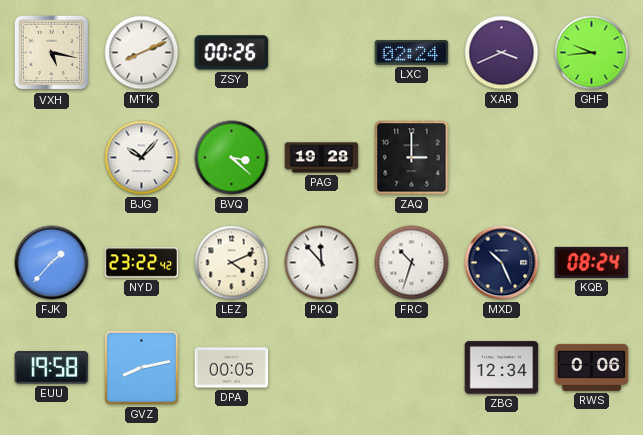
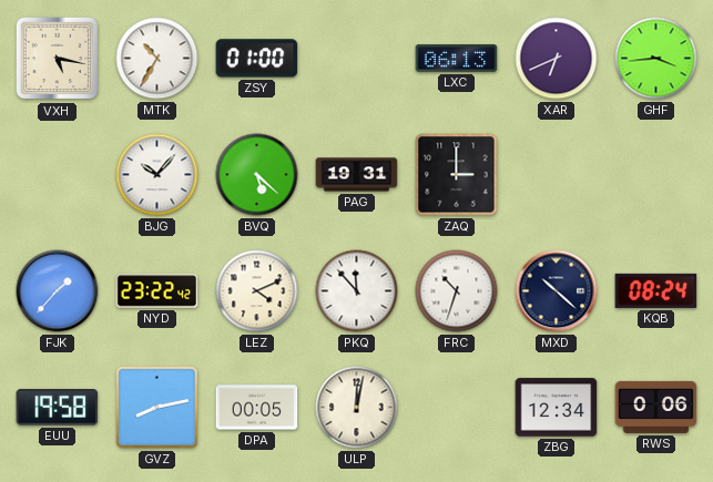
MTK: 8:11 -> 10:35 (157, 59)
ZSY: 00:26 -> 01:00 (257, 59)
LXC: 02:24 -> 06:13 (457, 59)
XAR: 3:41 -> 6:41 (557, 59)
GHF: 9:44 -> 3:44 (656, 59)
BVQ: 3:22 -> 5:22 (257, 175)
PAG: 19:28 -> 19:31 (357, 175)
MXD: 10:26 -> 10:22 (557, 291)
ULP: none -> 12:02 (357, 408)
